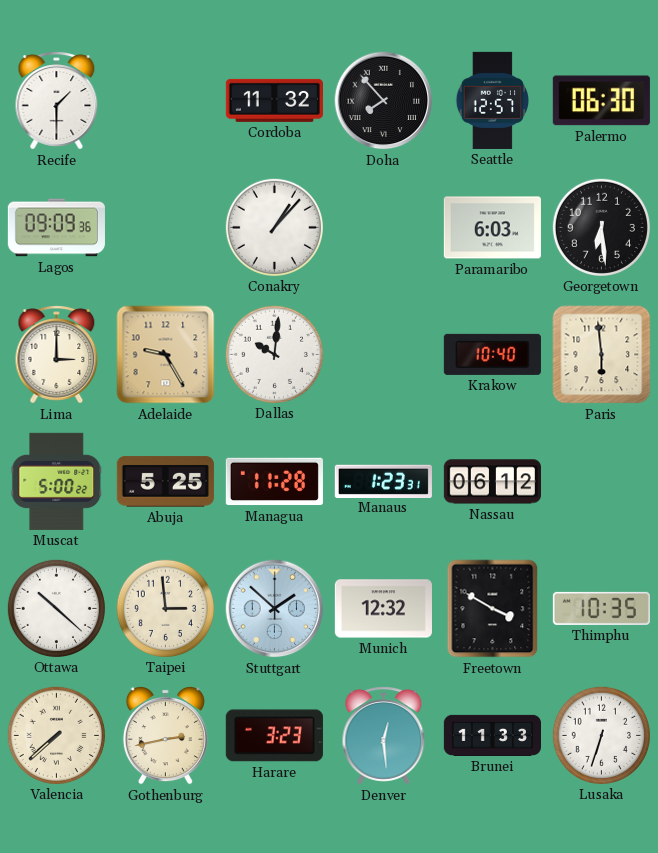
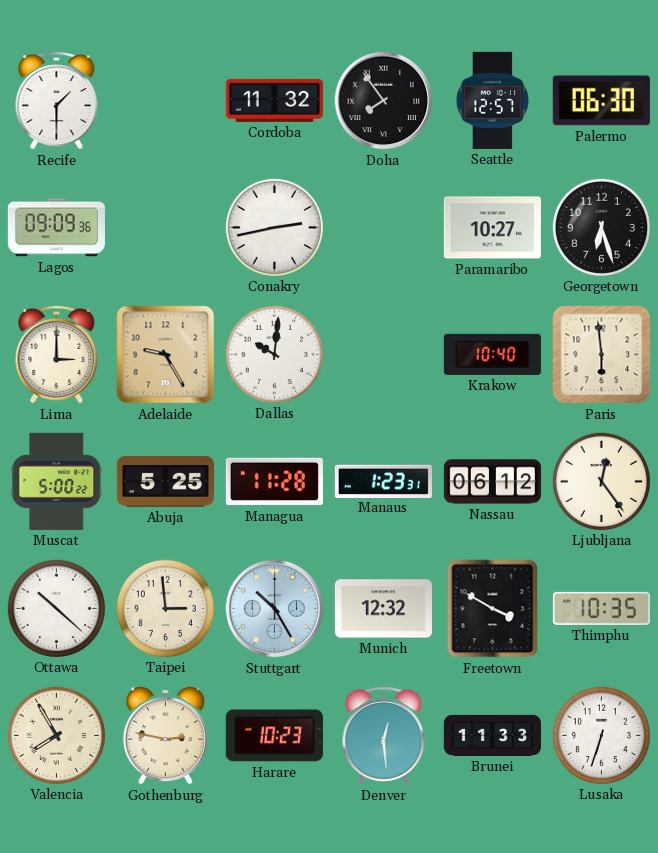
Doha: 7:53 -> 7:54 (384, 101)
Conakry: 1:07 -> 2:43 (274, 227)
Paramaribo: 6:03 -> 10:27 (492, 228)
Georgetown: 6:29 -> 6:27 (601, 227)
Ljubljana: none -> 12:24 (601, 481)
Stuttgart: 1:52 -> 10:25 (275, 609)
Valencia: 7:38 -> 7:55 (56, 735)
Gothenburg: 2:43 -> 2:47 (165, 735)
Harare: 3:23 -> 10:23 (274, 736)
